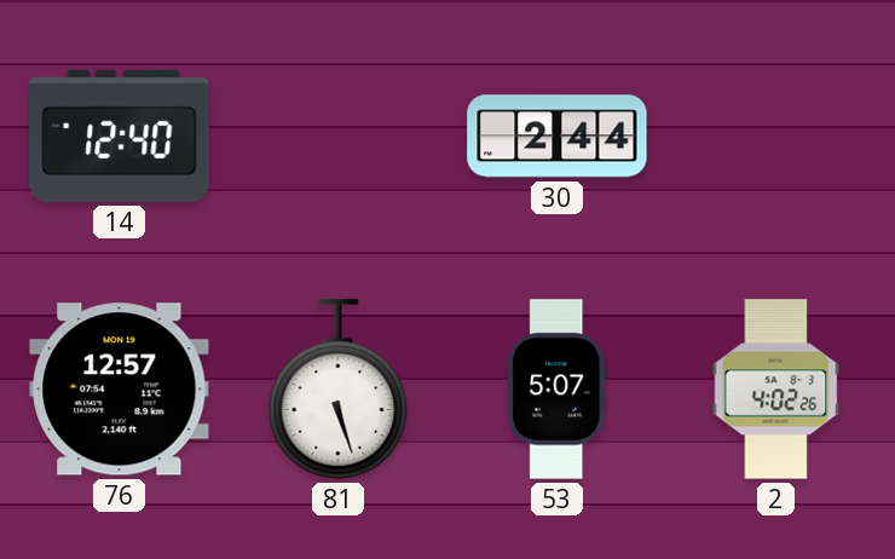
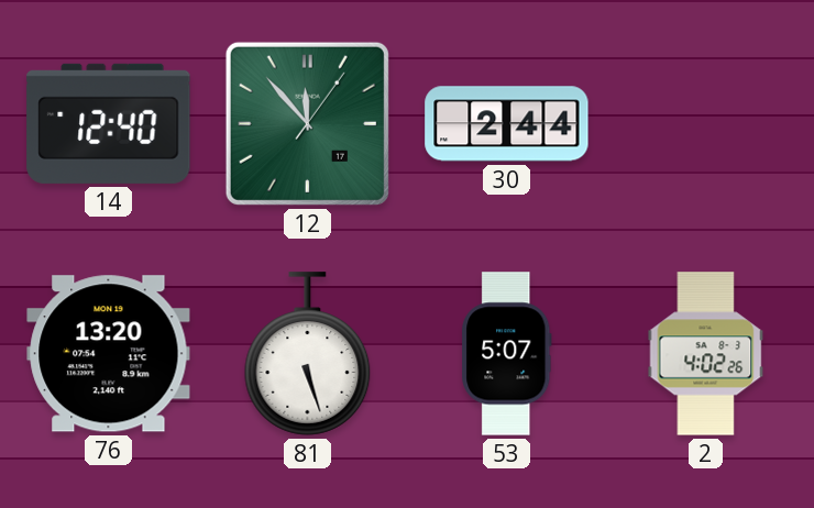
12: none -> 11:53 (307, 123)
76: 12:57 -> 13:20 (109, 354)
